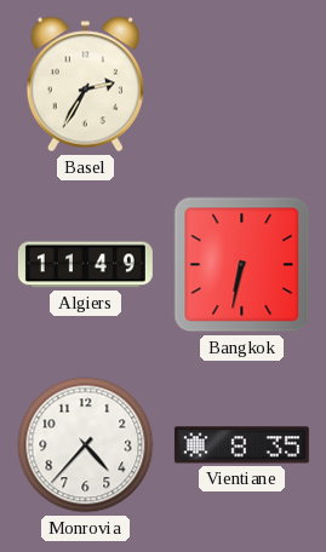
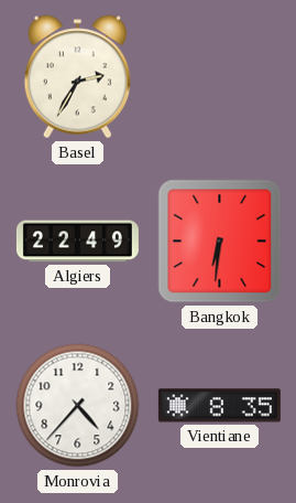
Algiers: 11:49 -> 22:49 (77, 242)
Bangkok: 6:32 -> 6:31 (220, 242)
